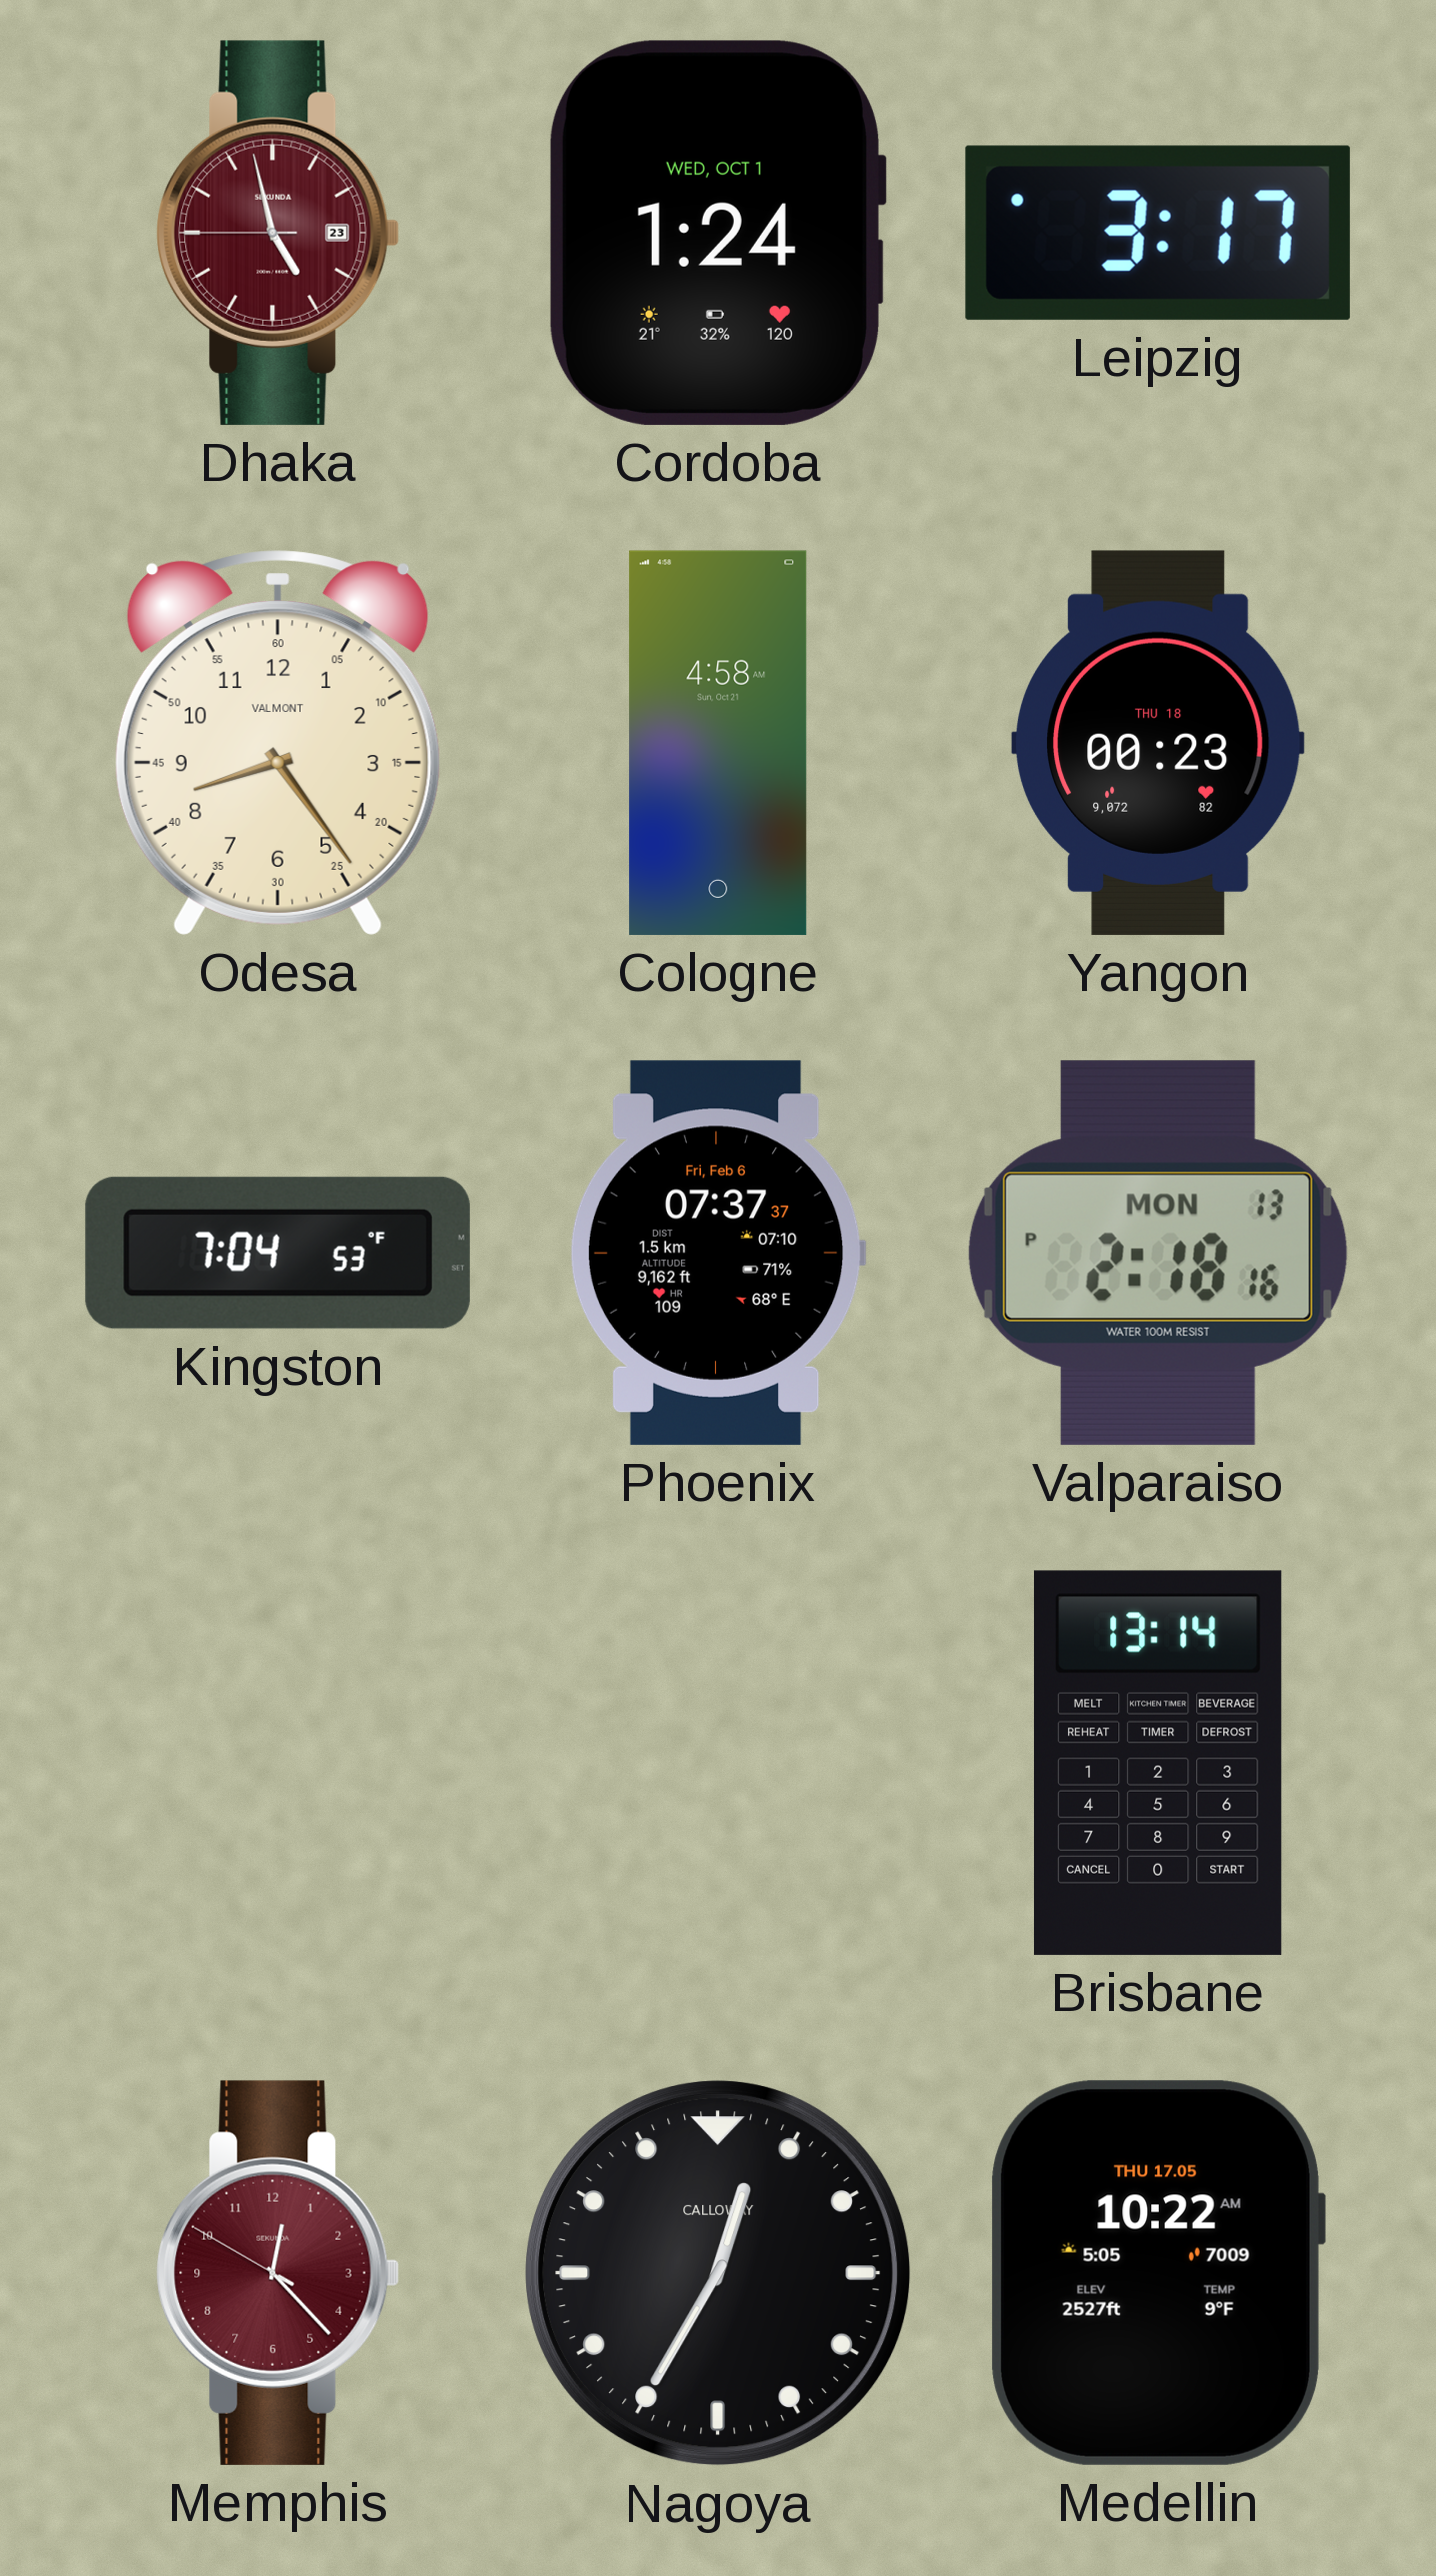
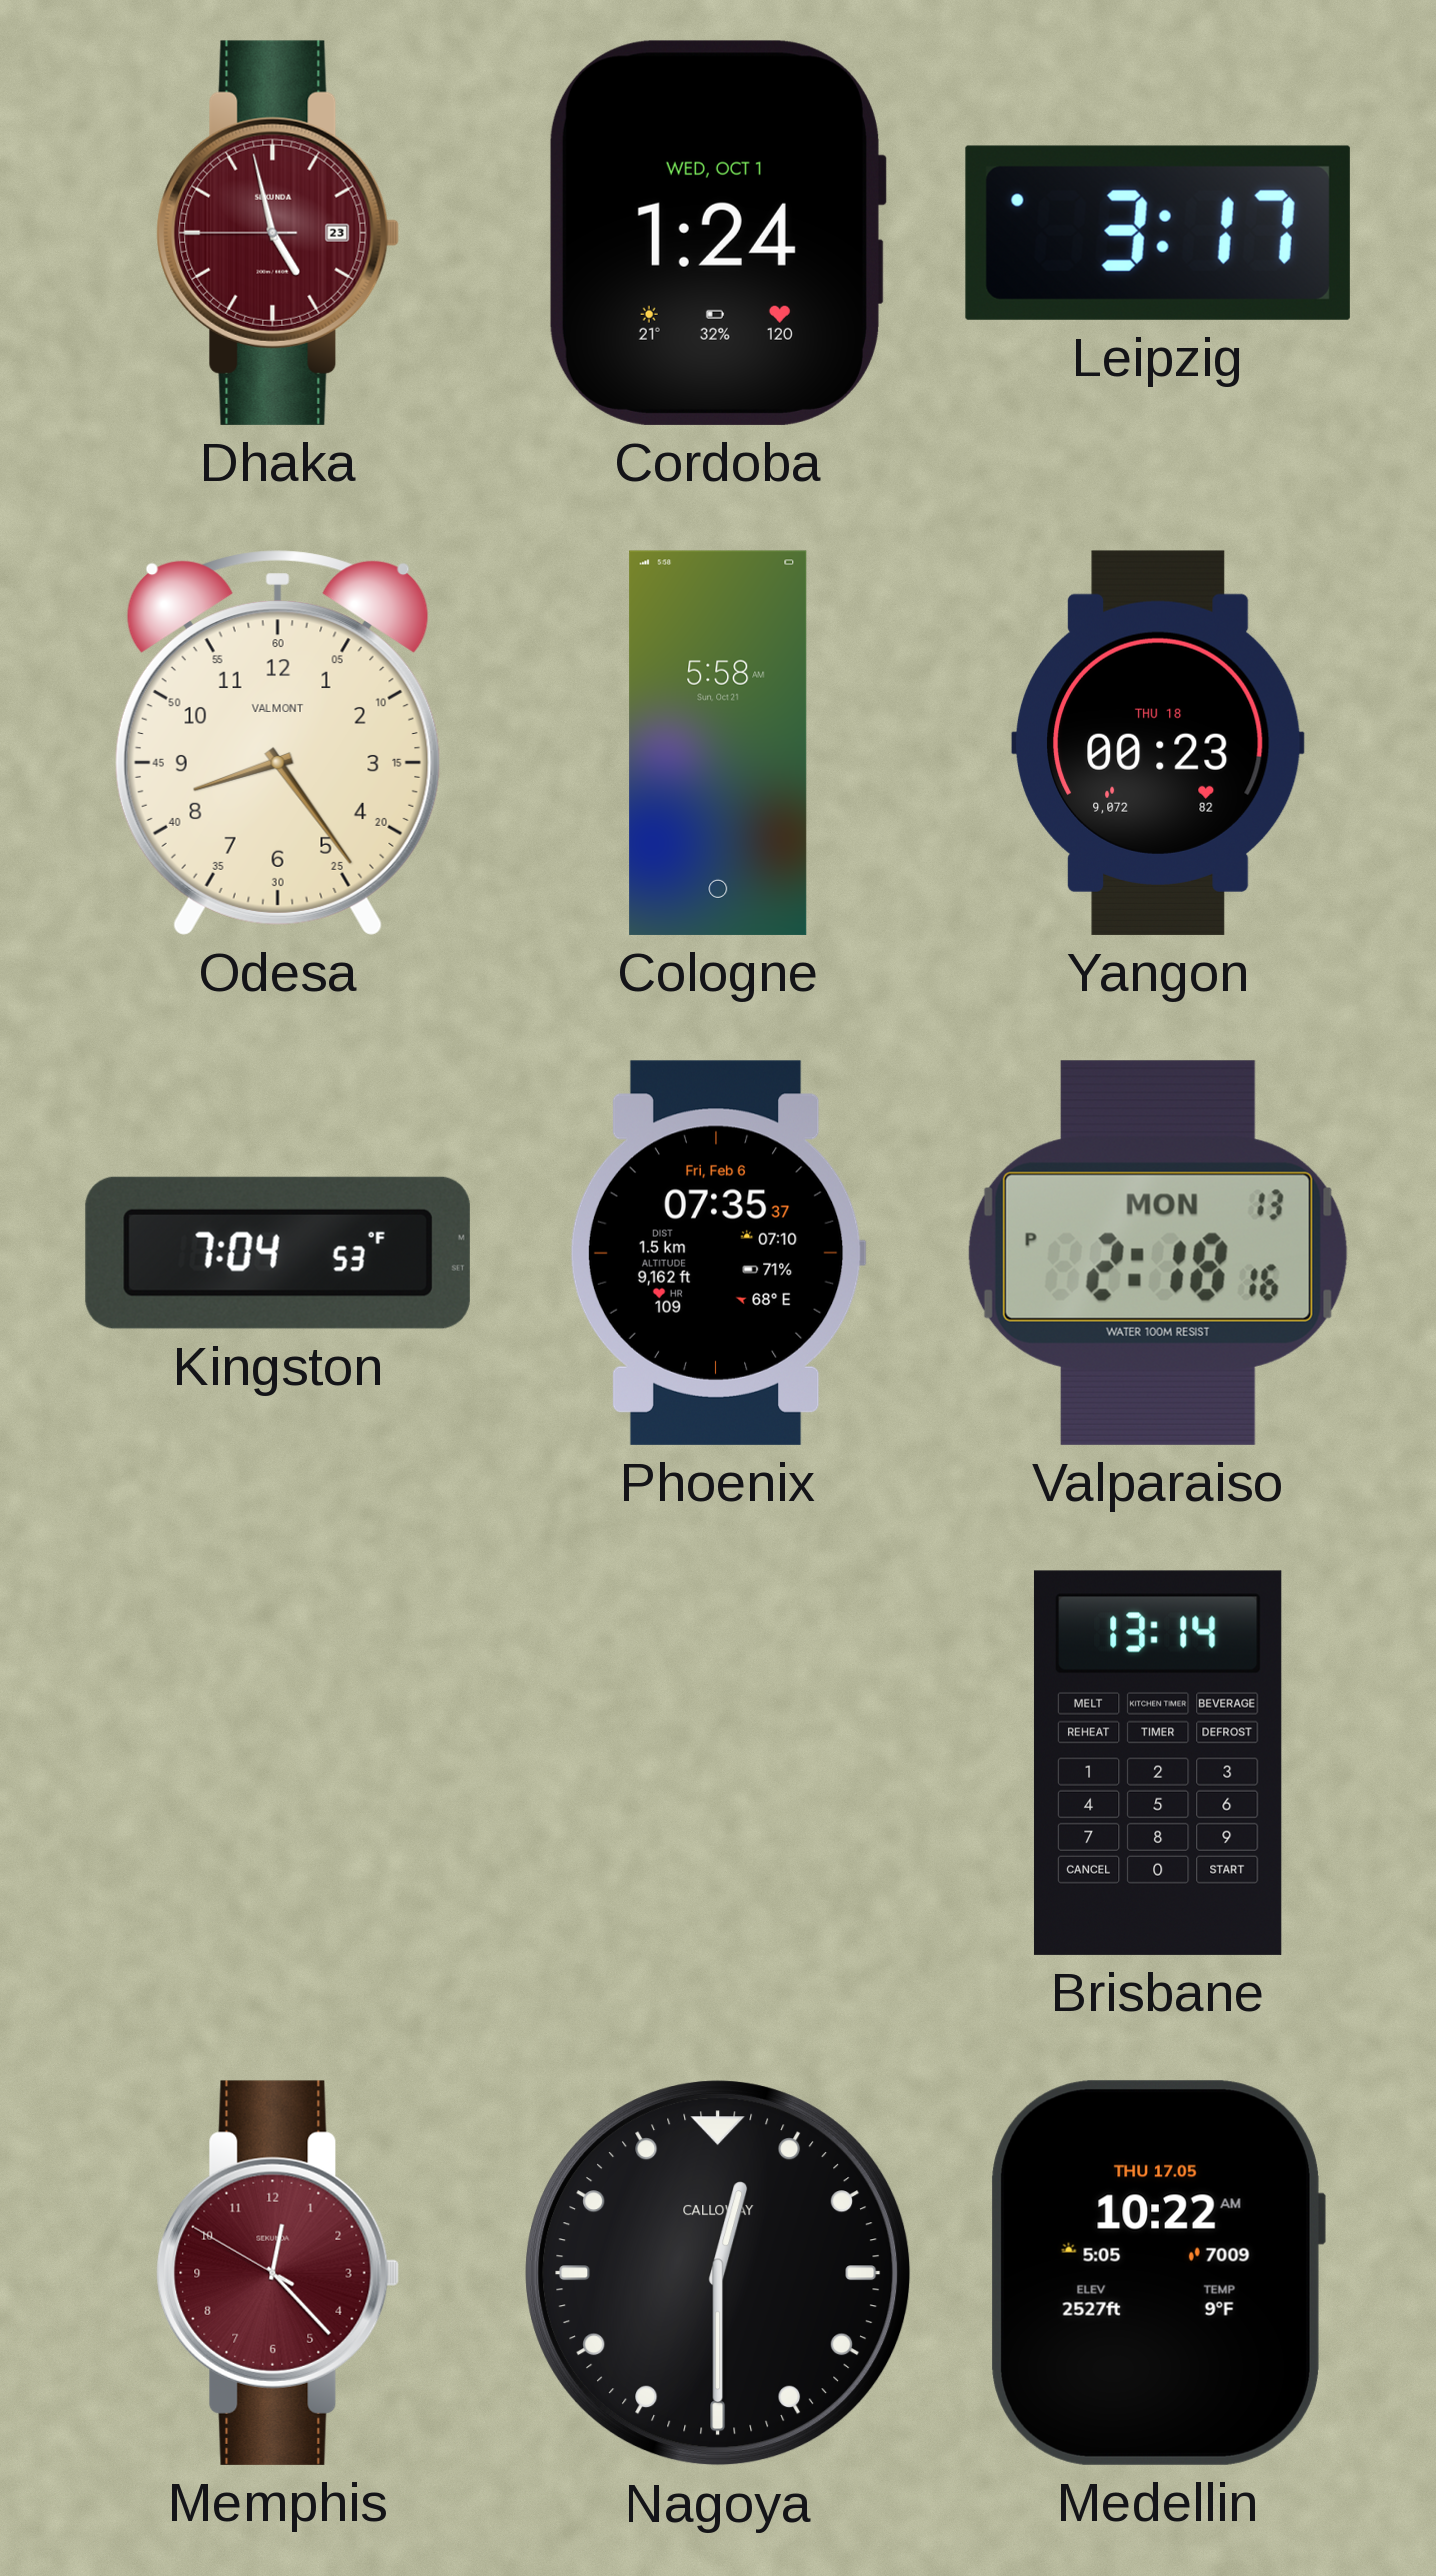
Cologne: 4:58 -> 5:58 (718, 743)
Phoenix: 07:37 -> 07:35 (718, 1253)
Nagoya: 12:35 -> 12:30 (718, 2273)
